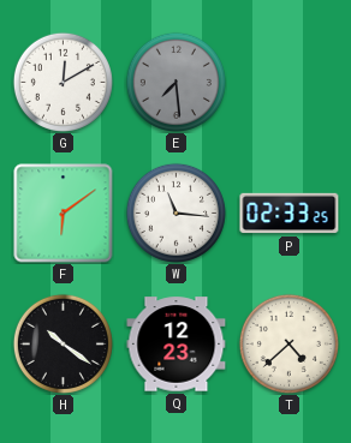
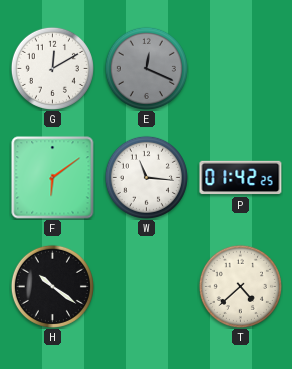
E: 7:29 -> 12:19 (146, 68)
P: 02:33 -> 01:42 (241, 178)
Q: 12:23 -> none (177, 345)
